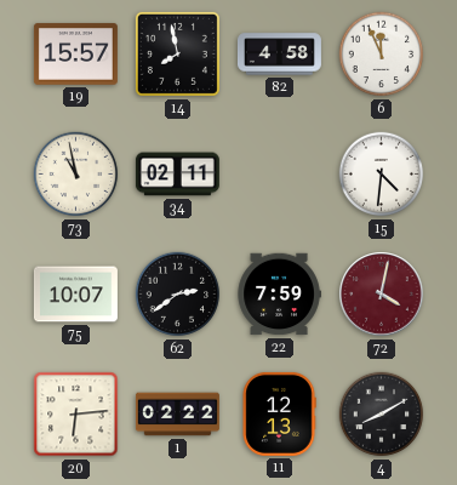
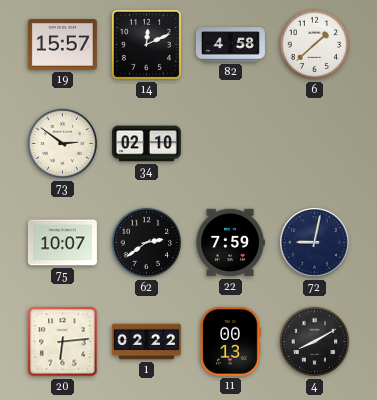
14: 7:58 -> 12:11 (146, 44)
6: 11:56 -> 1:38 (315, 45)
73: 10:58 -> 2:51 (63, 144)
34: 02:11 -> 02:10 (146, 144)
15: 4:31 -> none (382, 175)
72: 4:02 -> 9:02 (315, 243)
72 dial: burgundy -> navy (315, 243)
11: 12:13 -> 00:13 (230, 341)
